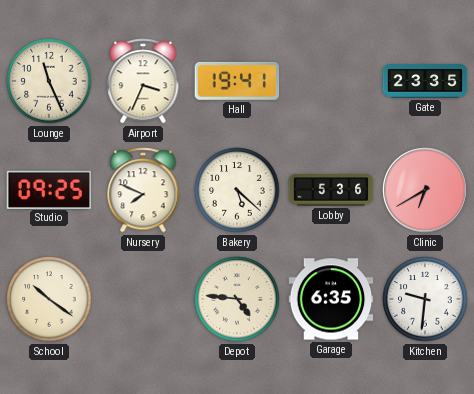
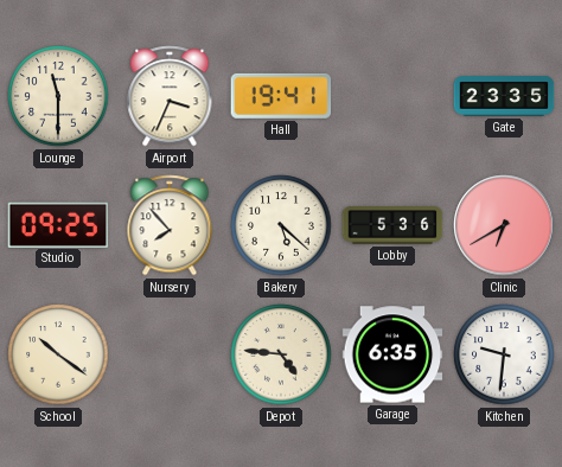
Lounge: 11:26 -> 11:30 (58, 96)
Nursery: 7:49 -> 7:53 (170, 225)
